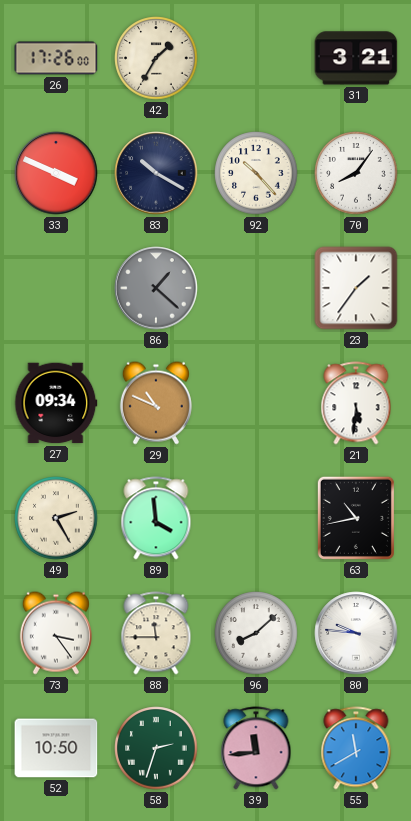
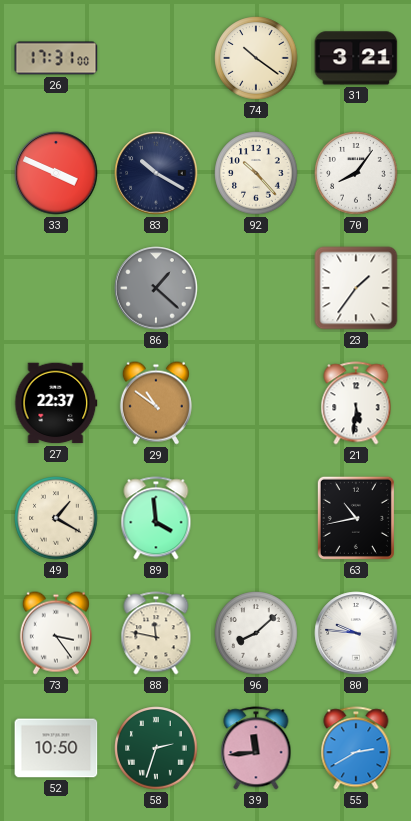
26: 17:26 -> 17:31 (56, 58)
42: 1:35 -> none (156, 58)
74: none -> 10:21 (256, 58)
27: 09:34 -> 22:37 (56, 403)
29: 10:49 -> 10:51 (156, 403)
49: 2:25 -> 1:20 (56, 518)
88: 11:45 -> 11:47 (156, 633)
55: 11:40 -> 2:40 (356, 748)
